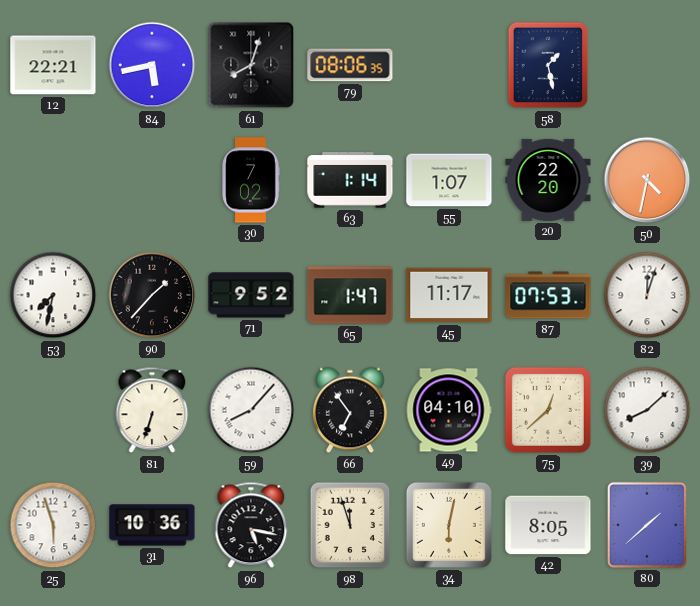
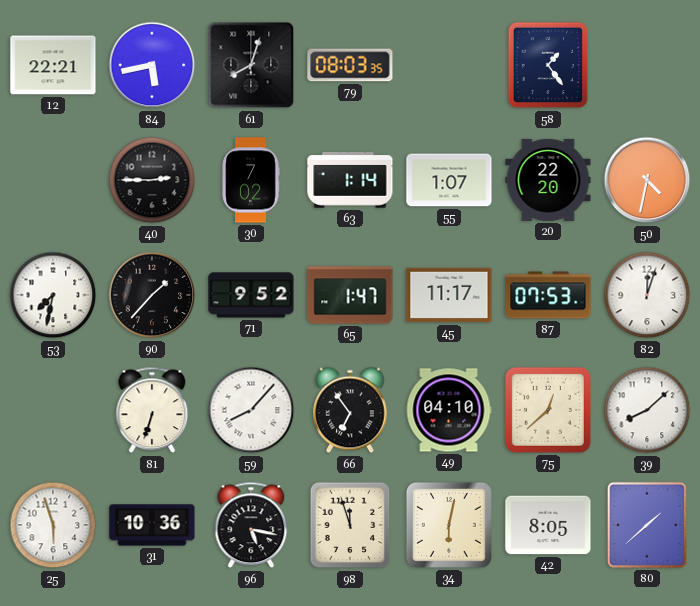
79: 08:06 -> 08:03 (350, 65)
58: 1:28 -> 1:24 (548, 65)
40: none -> 2:45 (152, 180)
